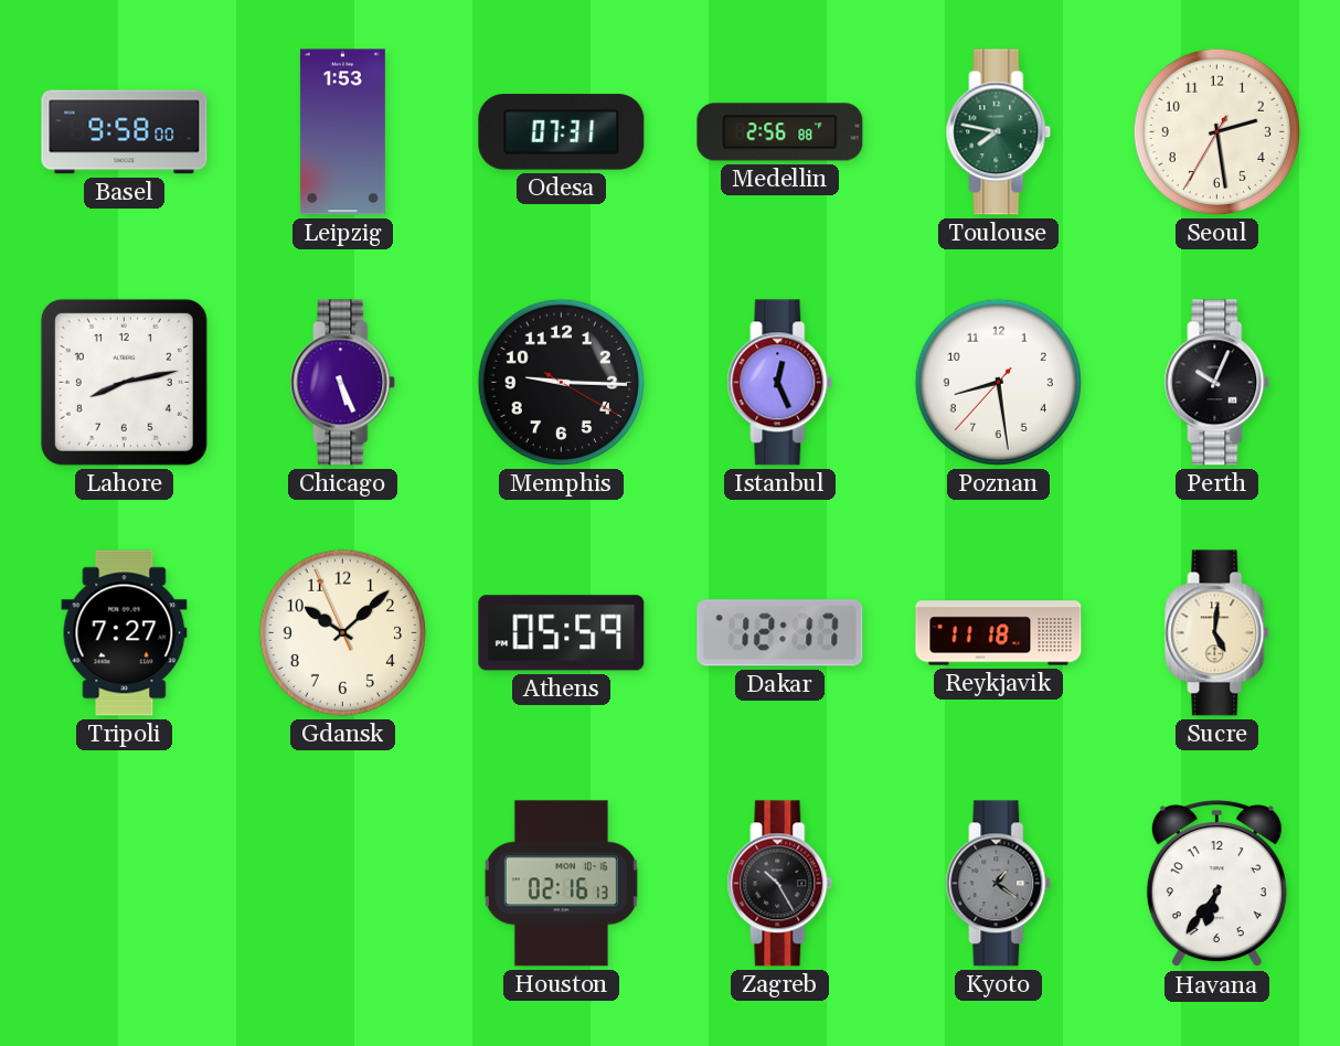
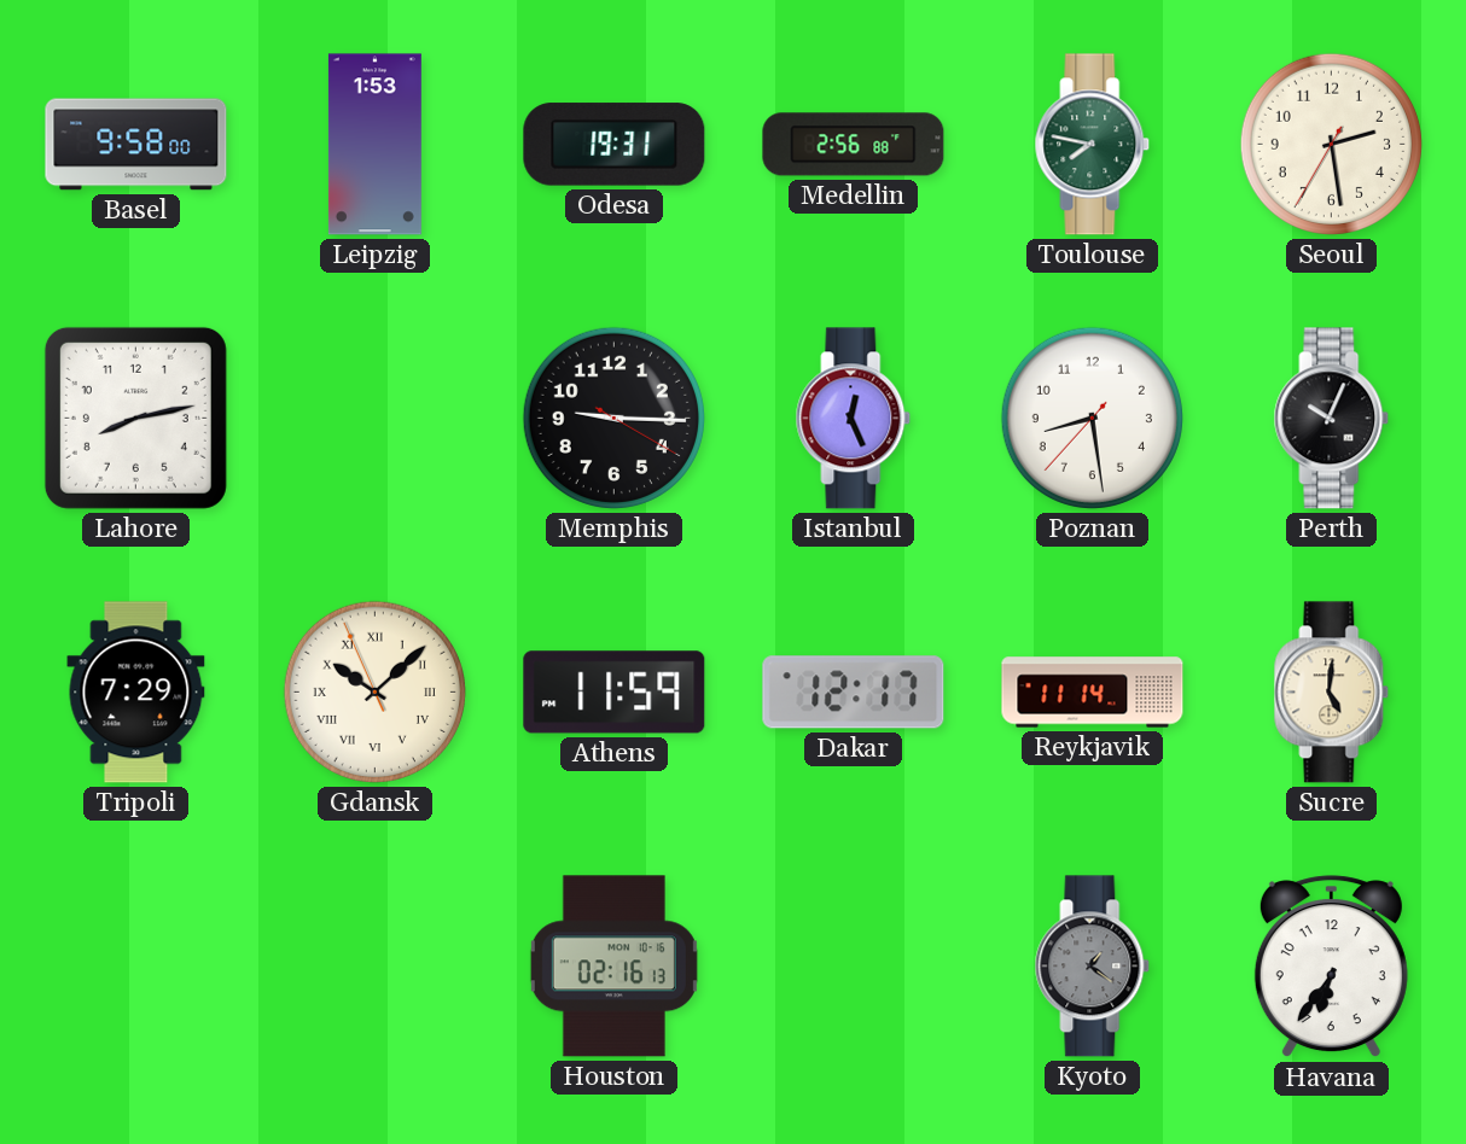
Odesa: 07:31 -> 19:31 (615, 145)
Chicago: 5:26 -> none (343, 383)
Tripoli: 7:27 -> 7:29 (136, 693)
Gdansk numerals: Arabic -> Roman (374, 691)
Athens: 05:59 -> 11:59 (615, 693)
Reykjavik: 11:18 -> 11:14 (1093, 693)
Zagreb: 10:25 -> none (780, 884)
